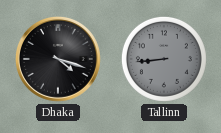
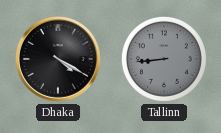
Dhaka: 4:18 -> 4:20 (58, 59)
